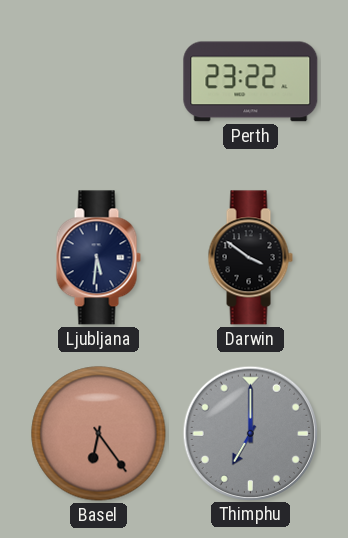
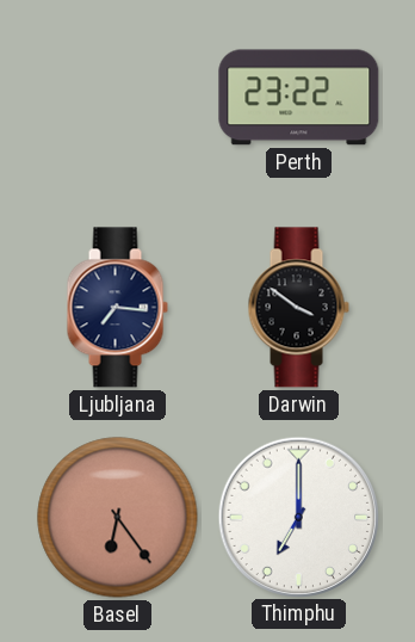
Ljubljana: 5:31 -> 7:16 (117, 308)
Thimphu dial: grey -> white (298, 517)
